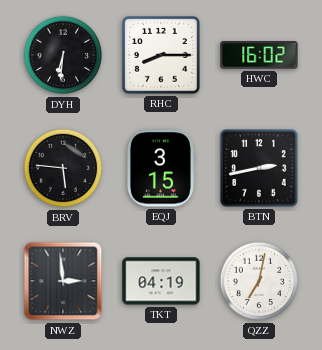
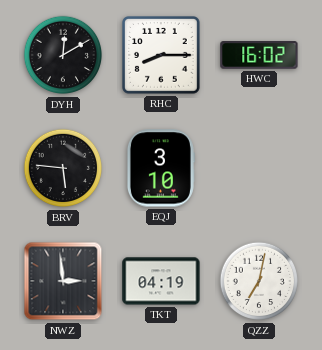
DYH: 6:31 -> 12:10 (63, 55)
EQJ: 3:15 -> 3:10 (160, 168)
BTN: 2:43 -> none (260, 169)
